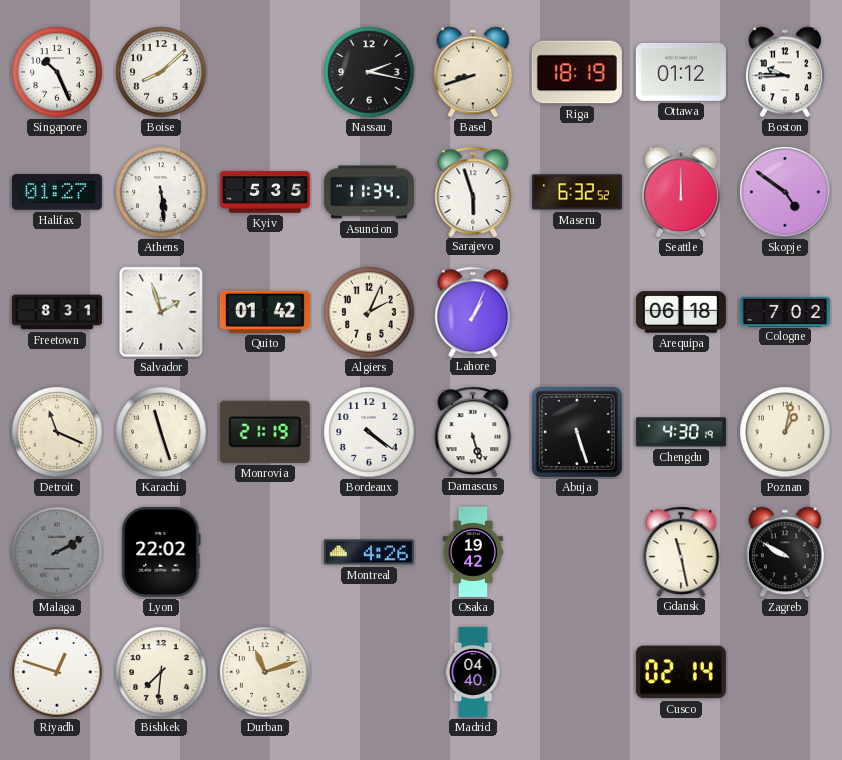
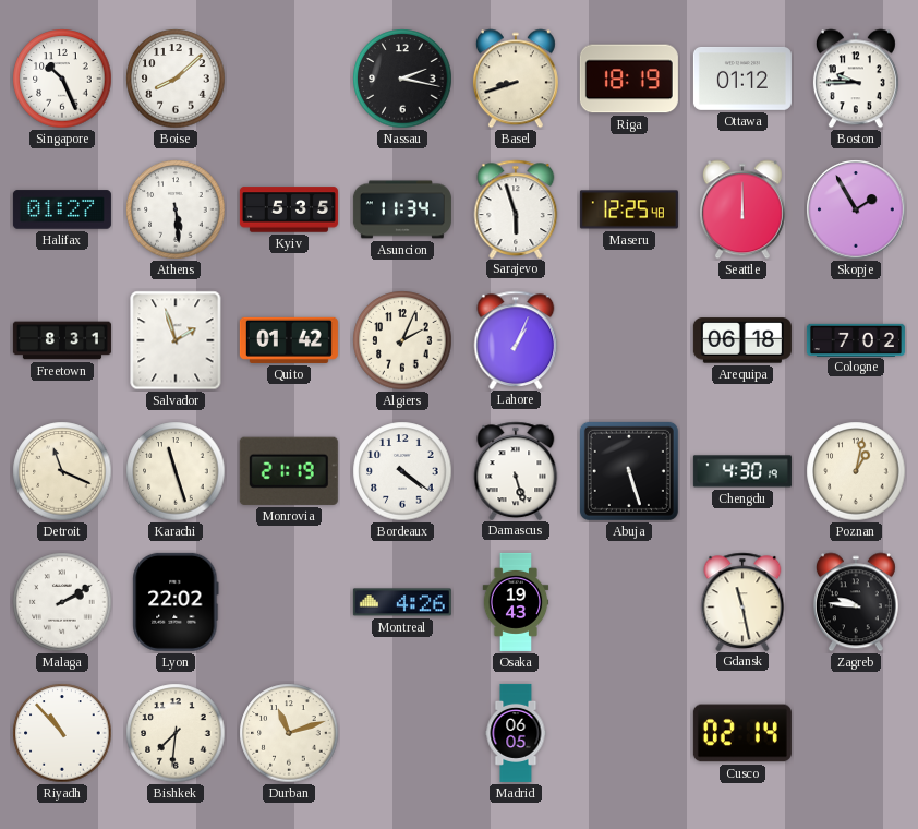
Maseru: 6:32 -> 12:25 (629, 209)
Skopje: 4:51 -> 1:55 (856, 209)
Malaga dial: grey -> white (62, 602)
Osaka: 19:42 -> 19:43 (516, 602)
Zagreb: 9:50 -> 9:46 (856, 602)
Riyadh: 12:48 -> 10:53 (62, 733)
Madrid: 04:40 -> 06:05 (516, 733)
